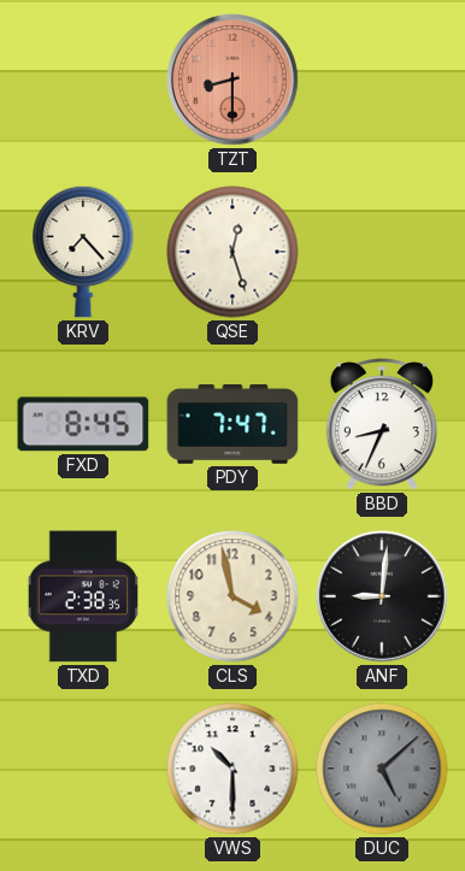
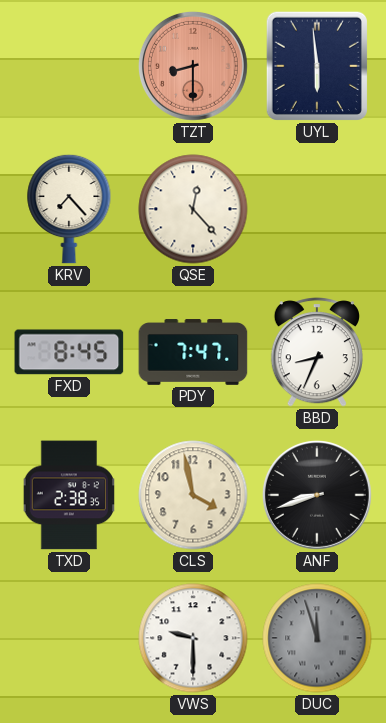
UYL: none -> 5:59 (317, 66)
QSE: 12:27 -> 12:23 (193, 209)
ANF: 9:01 -> 8:42 (317, 495)
VWS: 10:30 -> 9:30 (193, 638)
DUC: 5:08 -> 11:57 (317, 638)
